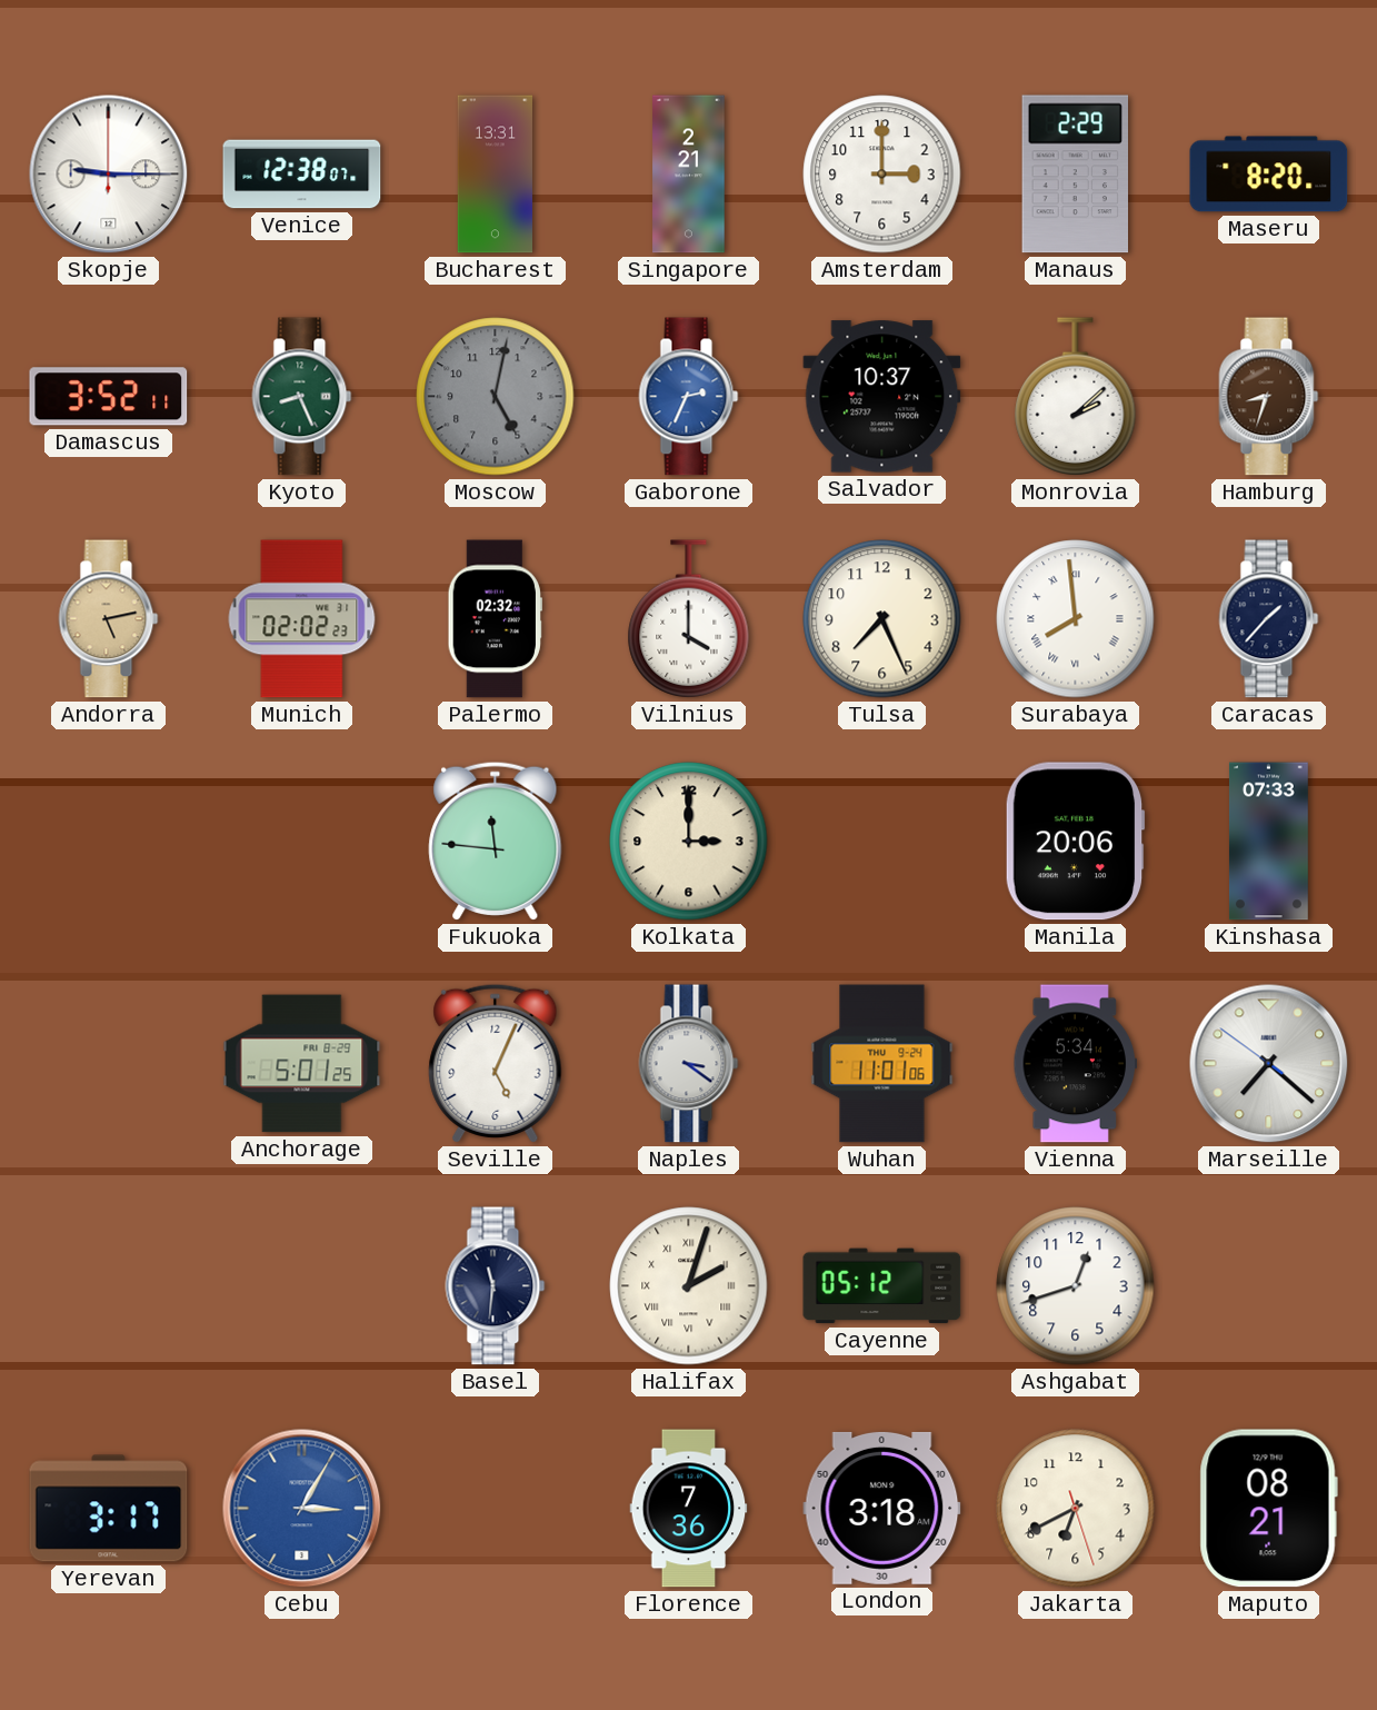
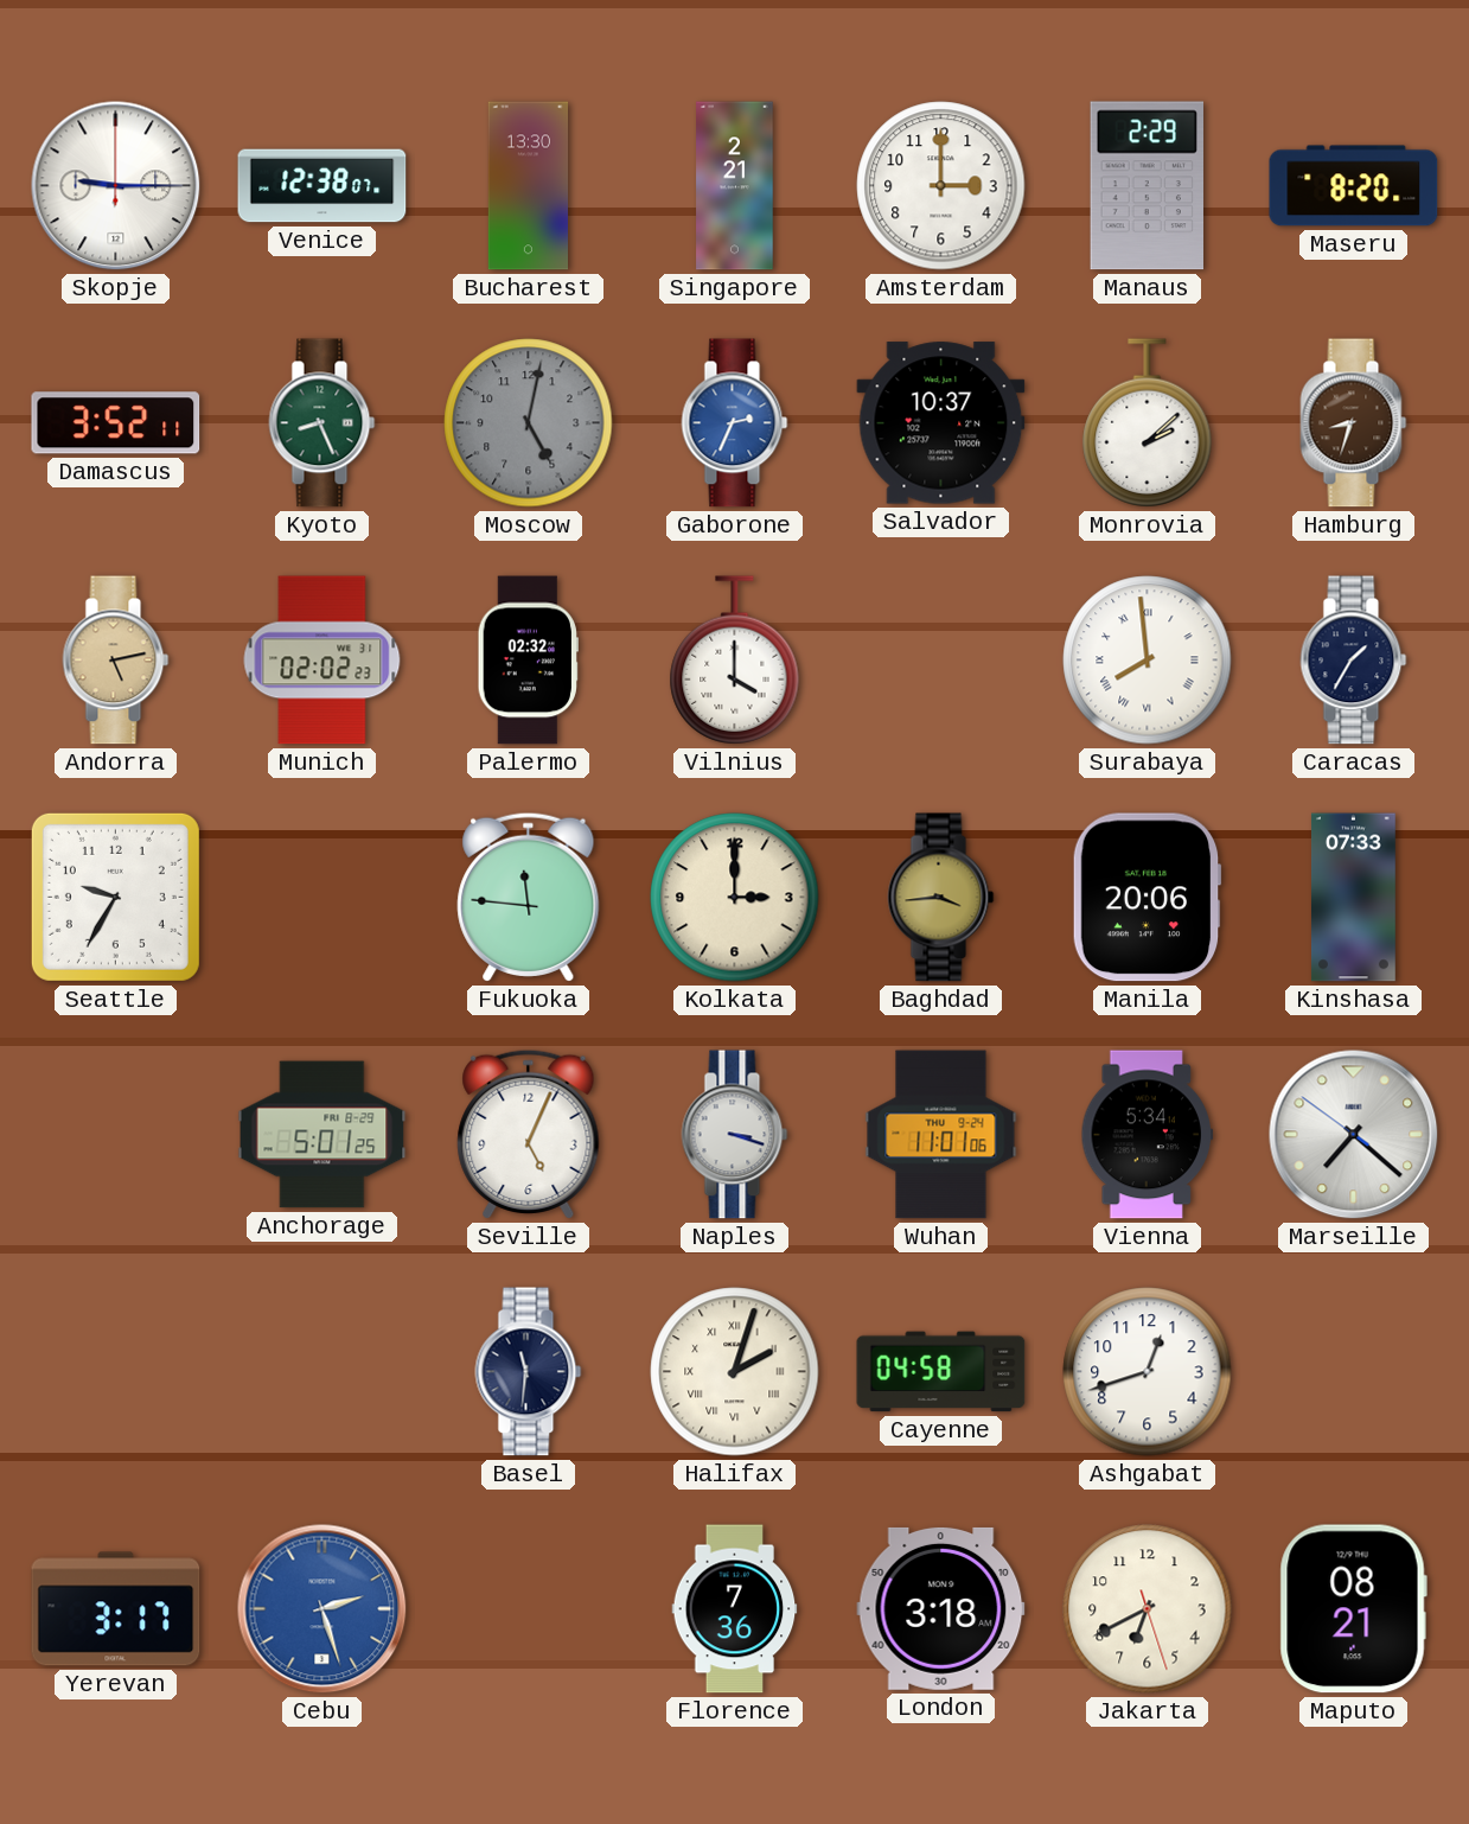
Bucharest: 13:31 -> 13:30 (528, 186)
Tulsa: 7:26 -> none (882, 619)
Caracas: 1:37 -> 1:35 (1354, 661)
Seattle: none -> 9:35 (115, 897)
Baghdad: none -> 3:44 (941, 898)
Naples: 3:21 -> 3:18 (735, 1135)
Cayenne: 05:12 -> 04:58 (941, 1372)
Cebu: 3:05 -> 2:27 (322, 1609)
